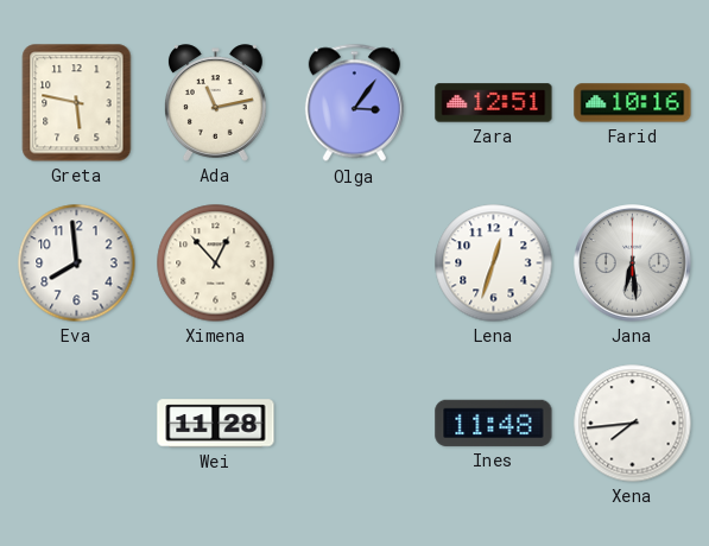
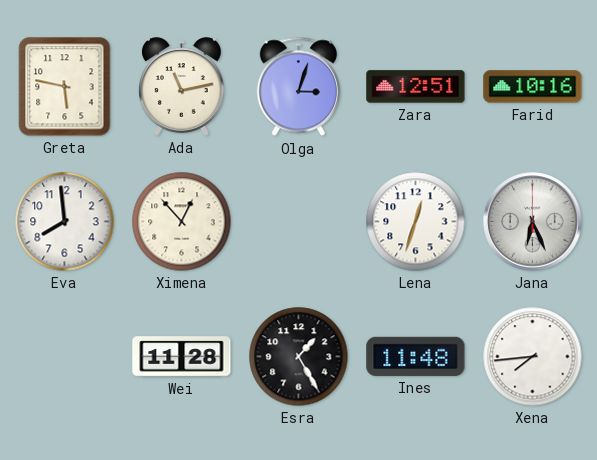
Olga: 3:06 -> 3:03 (298, 87)
Jana: 6:29 -> 6:26 (533, 222)
Esra: none -> 1:25 (299, 357)
